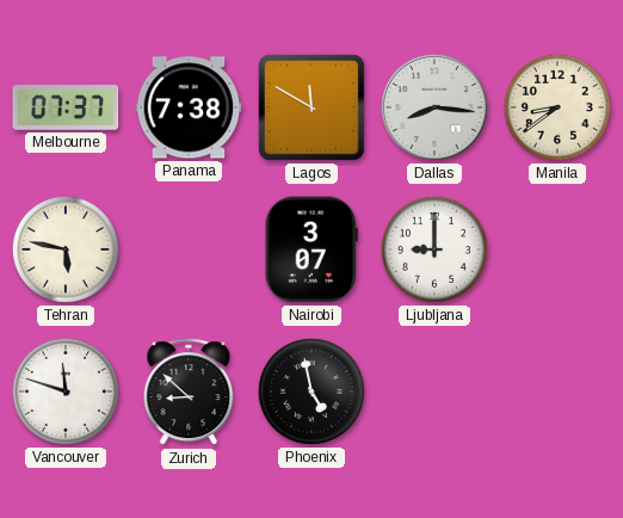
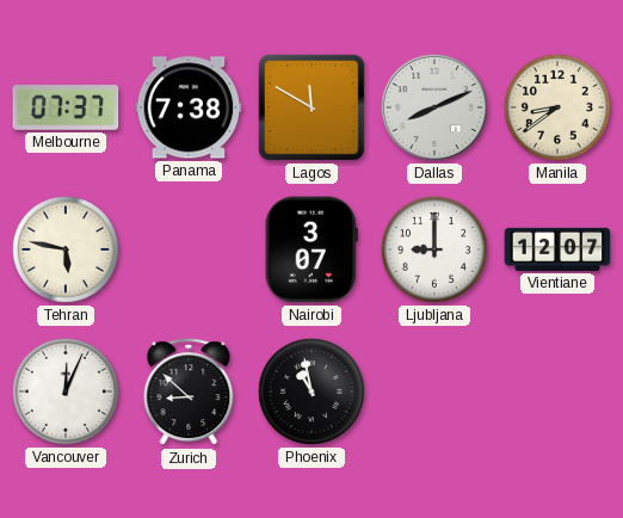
Dallas: 8:16 -> 8:11 (434, 107)
Vientiane: none -> 12:07 (557, 249)
Vancouver: 11:48 -> 12:04 (66, 391)
Phoenix: 4:58 -> 10:58 (311, 391)
